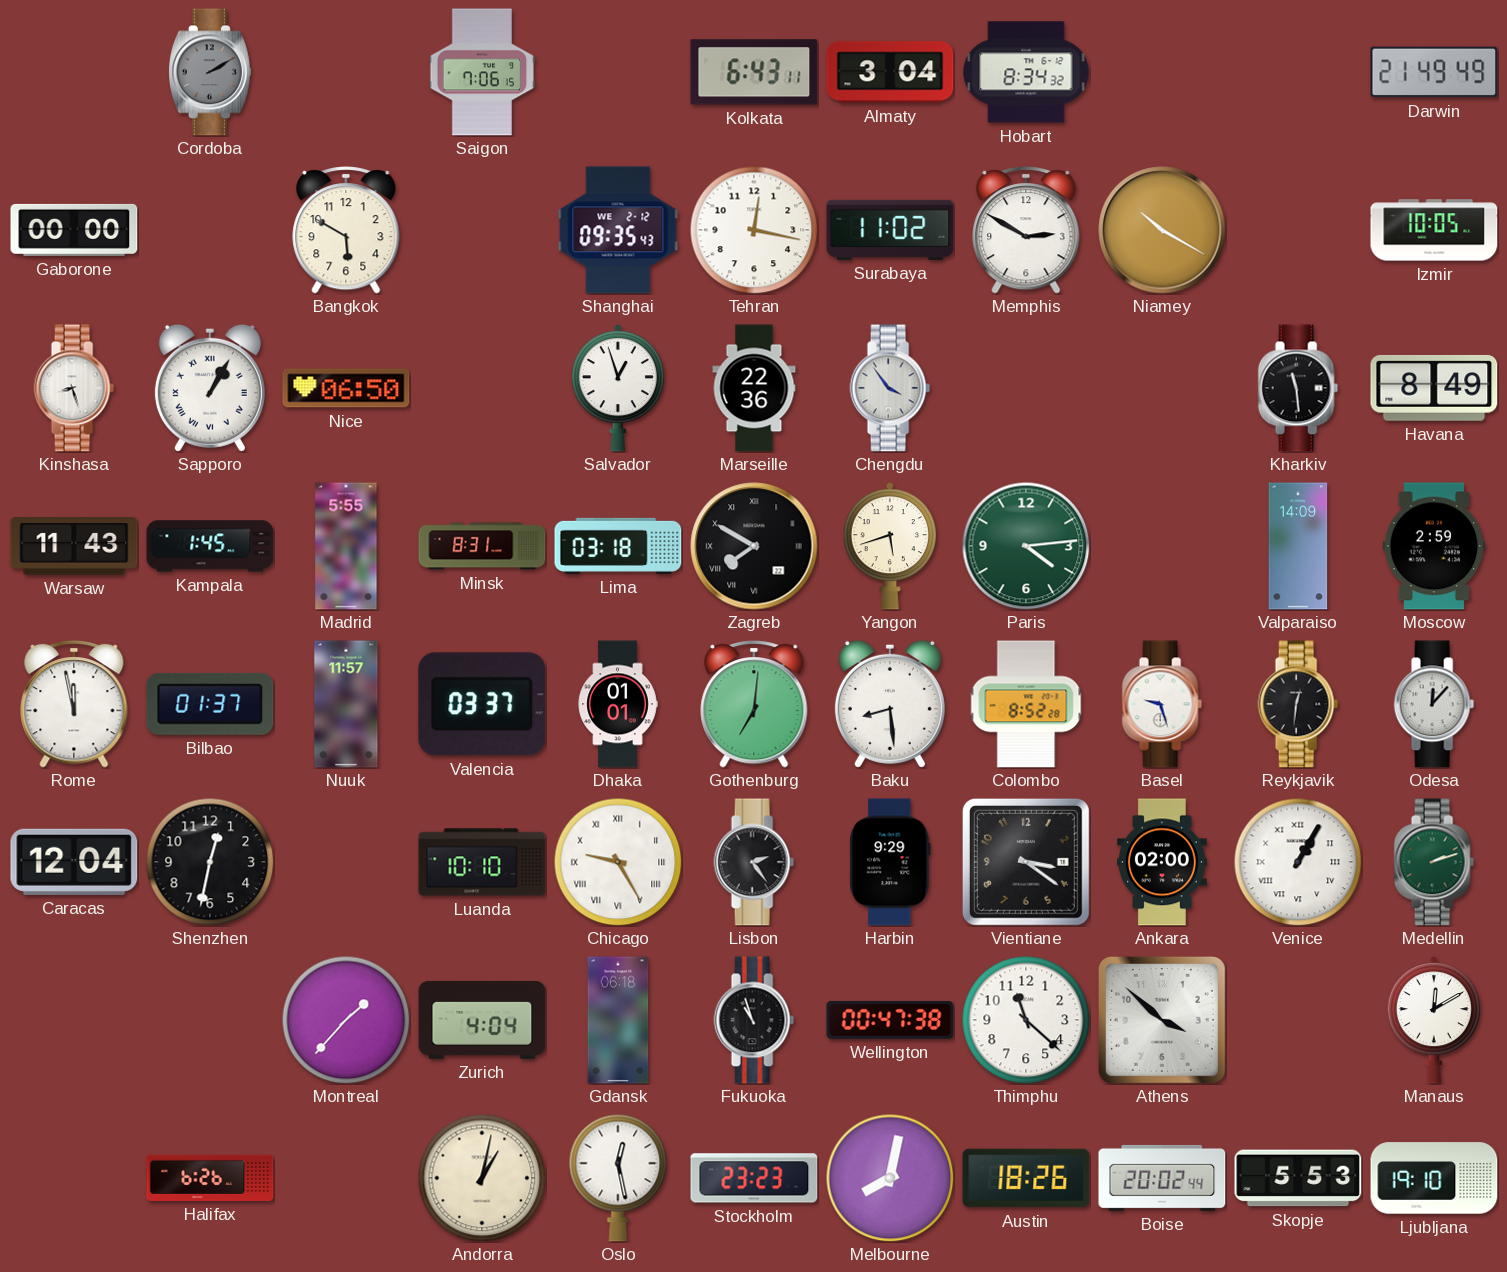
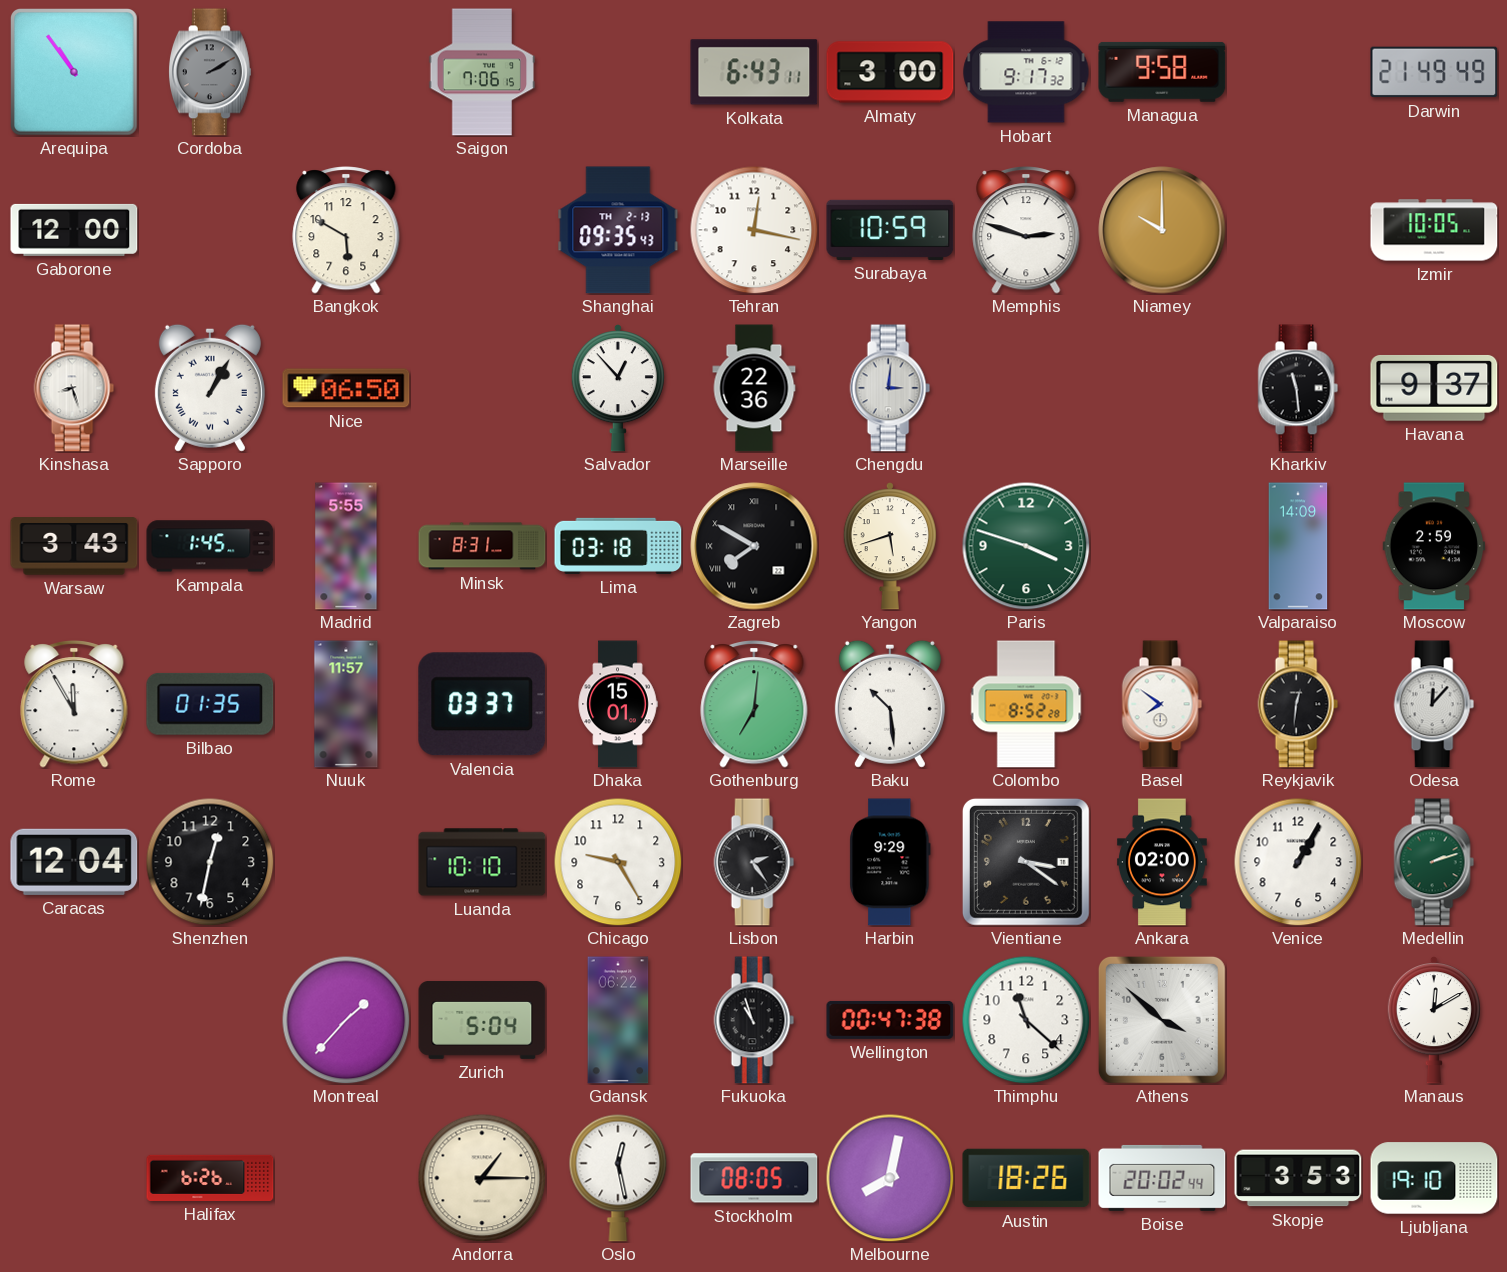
Arequipa: none -> 10:54 (75, 73)
Almaty: 3:04 -> 3:00 (890, 72)
Hobart: 8:34 -> 9:17 (1026, 72)
Managua: none -> 9:58 (1162, 72)
Gaborone: 00:00 -> 12:00 (74, 230)
Shanghai date: WE 2-12 -> TH 2-13 (618, 230)
Surabaya: 11:02 -> 10:59 (890, 230)
Memphis: 2:50 -> 2:48 (1026, 230)
Niamey: 10:20 -> 10:00 (1162, 230)
Salvador: 12:57 -> 12:53 (618, 389)
Chengdu: 3:54 -> 3:01 (890, 388)
Havana: 8:49 -> 9:37 (1434, 388)
Warsaw: 11:43 -> 3:43 (74, 546)
Paris: 4:14 -> 3:48 (1026, 546)
Rome: 11:58 -> 11:55 (74, 704)
Bilbao: 01:37 -> 01:35 (210, 704)
Dhaka: 01:01 -> 15:01 (618, 704)
Baku: 8:29 -> 10:29 (890, 704)
Basel: 9:27 -> 7:51 (1162, 704)
Chicago numerals: Roman -> Arabic (618, 862)
Venice numerals: Roman -> Arabic (1298, 862)
Zurich: 4:04 -> 5:04 (482, 1020)
Gdansk: 06:18 -> 06:22 (618, 1020)
Andorra: 1:02 -> 1:15 (482, 1178)
Stockholm: 23:23 -> 08:05 (754, 1178)
Skopje: 5:53 -> 3:53 (1298, 1178)
